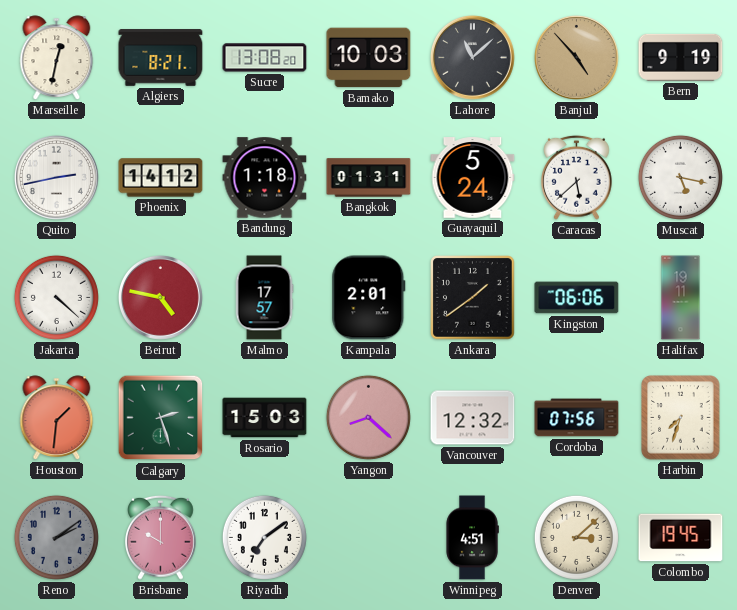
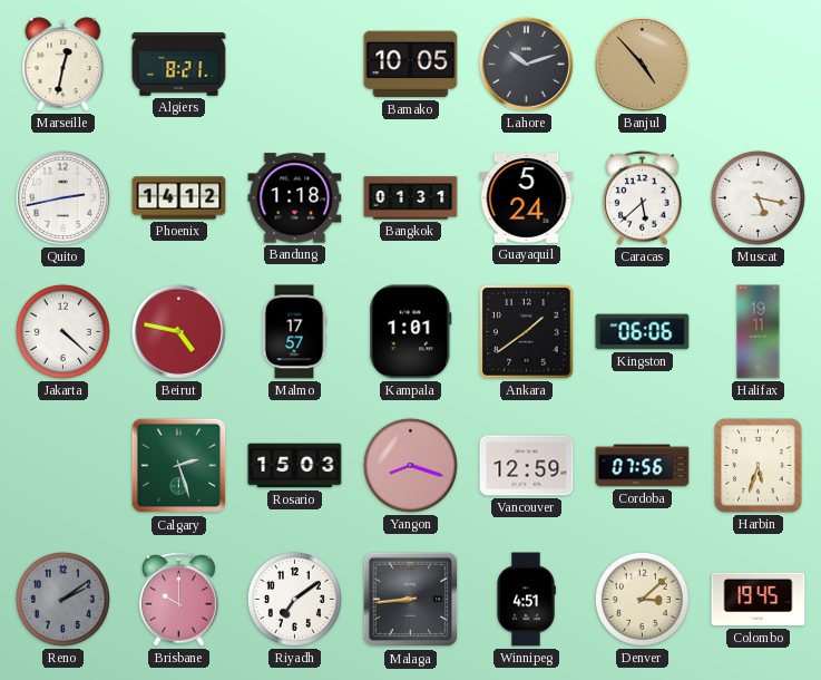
Sucre: 13:08 -> none (265, 58)
Bamako: 10:03 -> 10:05 (411, 65)
Lahore: 11:08 -> 10:12 (526, 64)
Bern: 9:19 -> none (681, 57)
Kampala: 2:01 -> 1:01 (411, 332)
Houston: 1:31 -> none (57, 418)
Yangon: 8:22 -> 8:18 (410, 465)
Vancouver: 12:32 -> 12:59 (527, 466)
Harbin: 7:33 -> 5:33 (759, 466)
Malaga: none -> 8:44 (411, 600)
